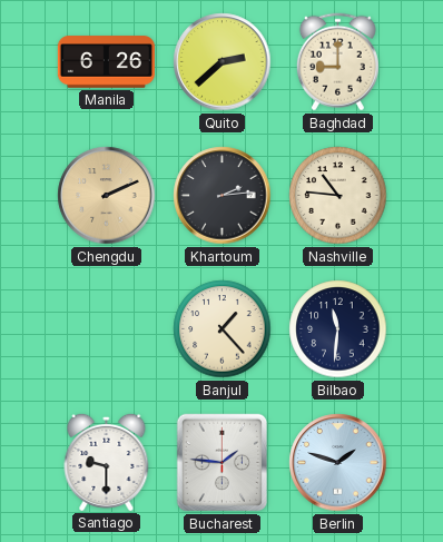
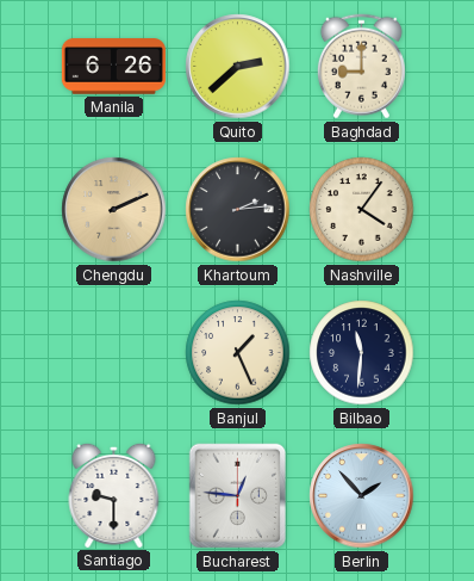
Nashville: 10:46 -> 4:06 (362, 210)
Banjul: 1:23 -> 1:26 (238, 353)
Bucharest: 1:46 -> 12:46 (238, 496)
Berlin: 1:48 -> 1:53 (362, 496)
